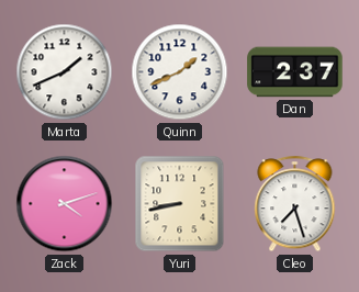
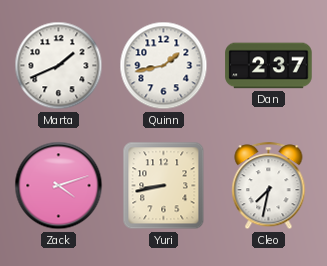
Quinn: 1:41 -> 1:43 (164, 66)
Cleo: 7:27 -> 7:32 (269, 186)
